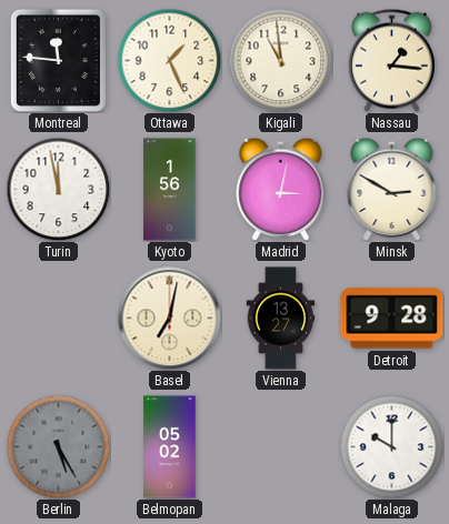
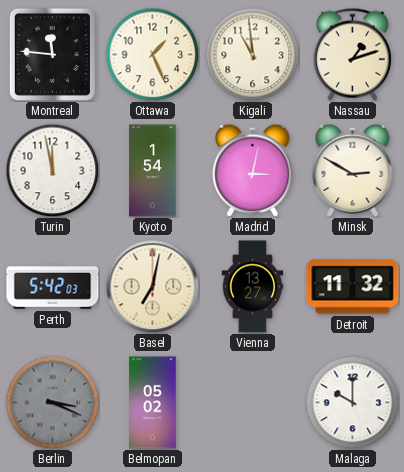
Nassau: 1:16 -> 1:12 (352, 54)
Kyoto: 1:56 -> 1:54 (153, 171)
Perth: none -> 5:42 (53, 287)
Detroit: 9:28 -> 11:32 (353, 287)
Berlin: 5:25 -> 3:19 (52, 402)
